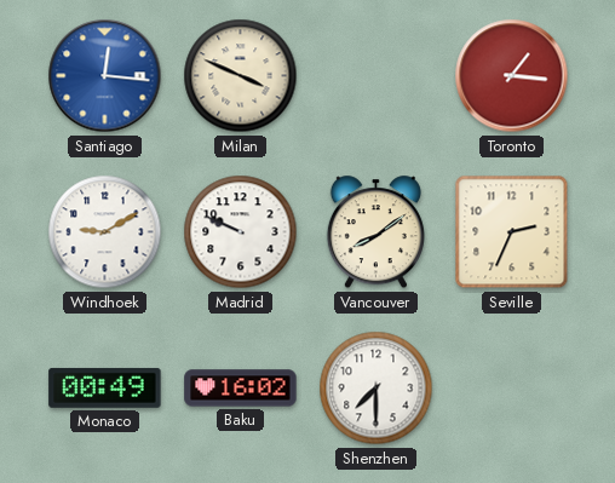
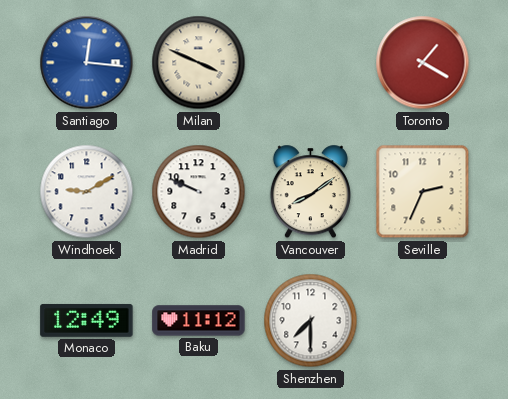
Toronto: 1:16 -> 1:20 (423, 63)
Monaco: 00:49 -> 12:49 (87, 320)
Baku: 16:02 -> 11:12 (199, 321)
